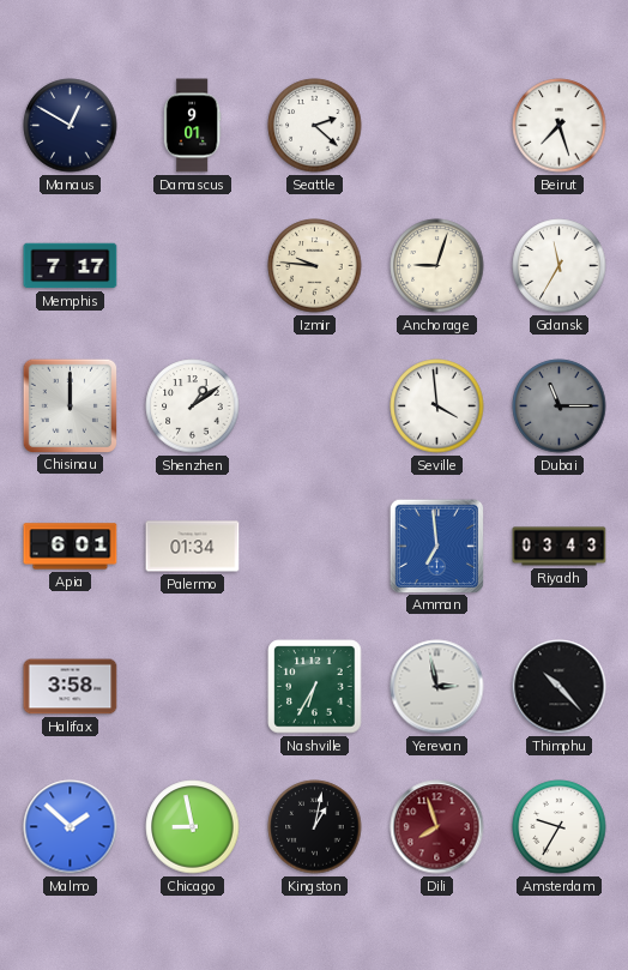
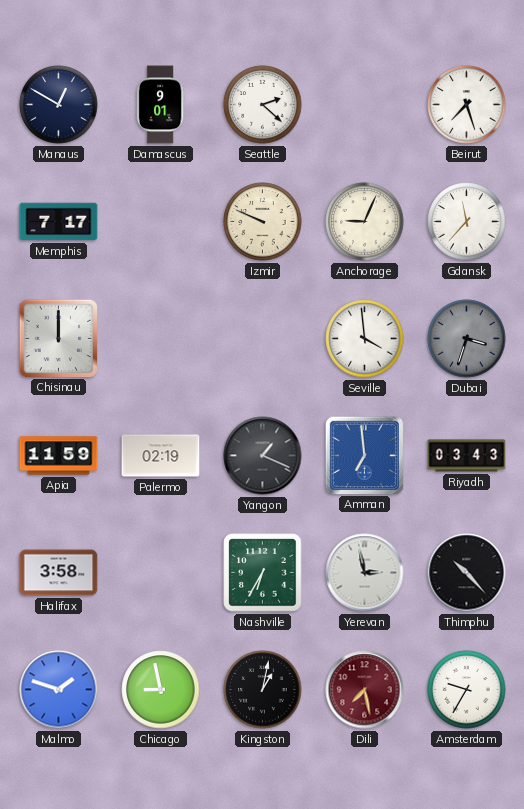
Izmir: 9:46 -> 9:49 (263, 222)
Anchorage: 9:03 -> 9:04 (365, 222)
Gdansk: 11:35 -> 11:37 (467, 222)
Shenzhen: 1:09 -> none (193, 406)
Dubai: 11:15 -> 3:33 (467, 339)
Apia: 6:01 -> 11:59 (59, 456)
Palermo: 01:34 -> 02:19 (161, 456)
Yangon: none -> 1:19 (263, 456)
Malmo: 1:52 -> 1:48 (59, 690)
Dili: 7:57 -> 7:28 (365, 690)
